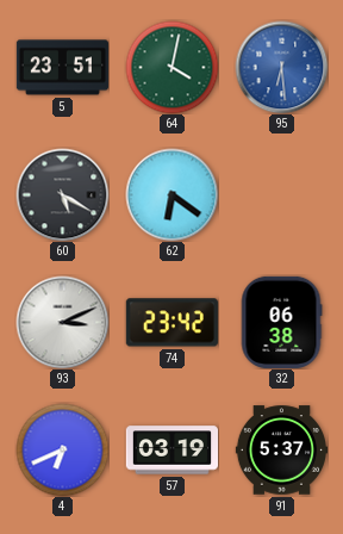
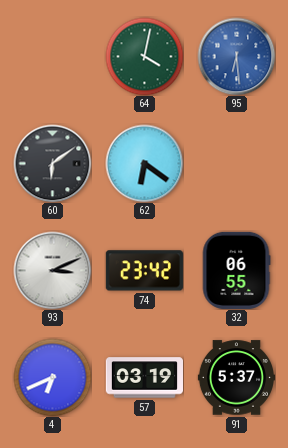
5: 23:51 -> none (62, 68)
60: 5:20 -> 6:09 (52, 163)
32: 06:38 -> 06:55 (236, 270)
